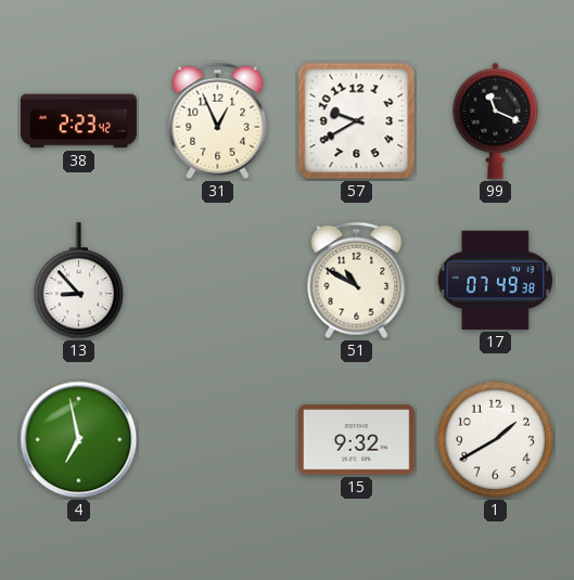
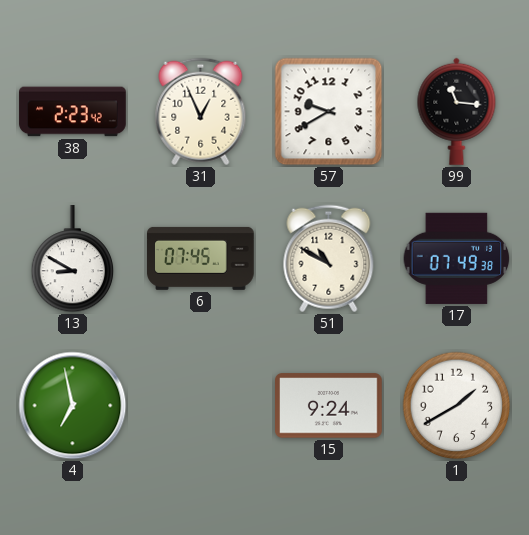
99: 11:19 -> 11:16 (457, 111)
13: 8:53 -> 8:50 (73, 259)
6: none -> 07:45 (201, 258)
15: 9:32 -> 9:24 (329, 406)
